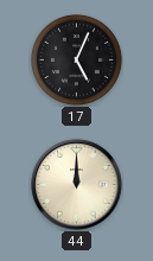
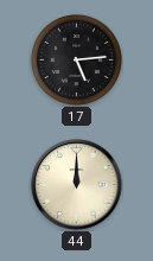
17: 5:04 -> 5:14 (76, 59)
